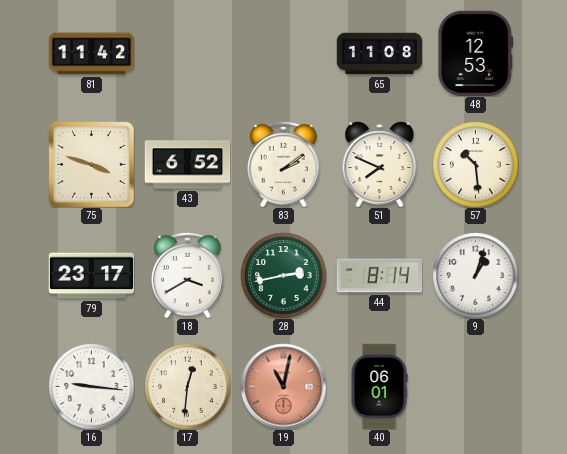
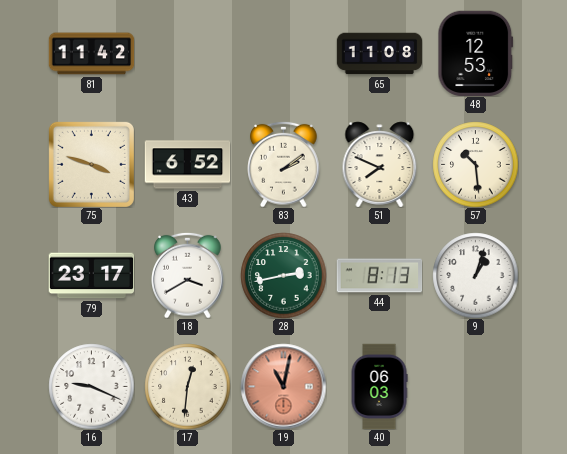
44: 8:14 -> 8:13 (379, 276)
16: 9:16 -> 9:19 (91, 386)
40: 06:01 -> 06:03 (379, 386)
